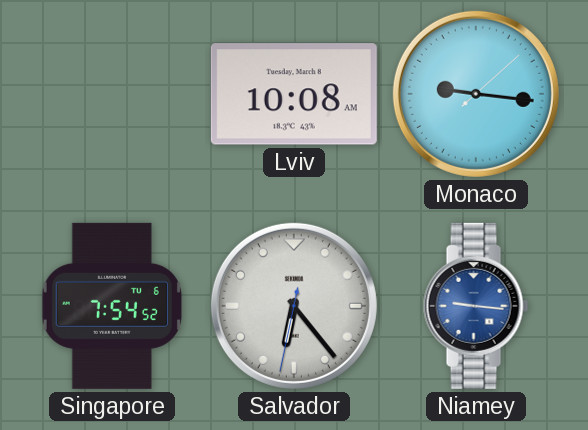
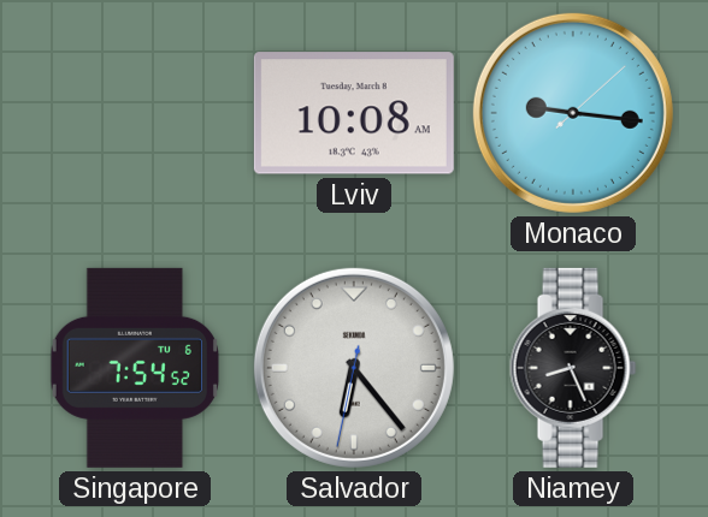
Niamey: 9:16 -> 8:26 (573, 368)
Niamey dial: blue -> black (573, 368)
